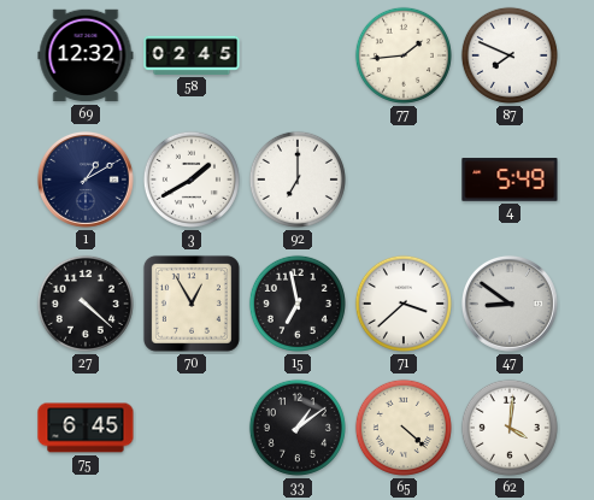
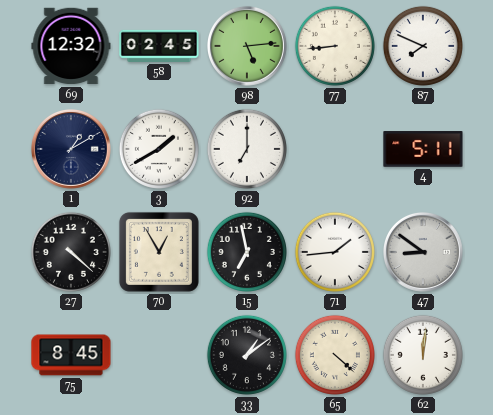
98: none -> 5:14 (247, 46)
77: 1:44 -> 8:44 (335, 46)
4: 5:49 -> 5:11 (423, 149)
71: 3:38 -> 1:44 (335, 252)
75: 6:45 -> 8:45 (71, 355)
62: 4:01 -> 12:01 (423, 355)
